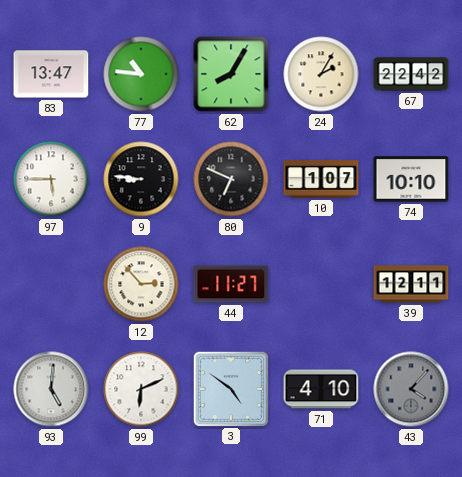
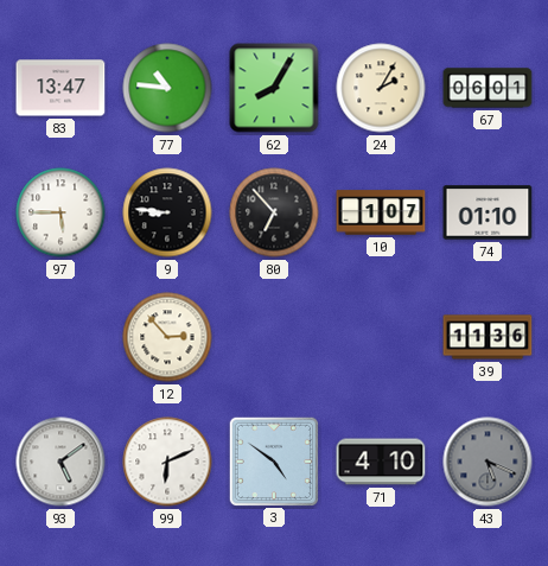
67: 22:42 -> 06:01 (488, 88)
80: 6:49 -> 6:53 (274, 212)
74: 10:10 -> 01:10 (488, 212)
44: 11:27 -> none (231, 284)
39: 12:11 -> 11:36 (488, 337)
93: 5:01 -> 5:09 (60, 462)
43: 4:07 -> 5:19 (488, 462)
